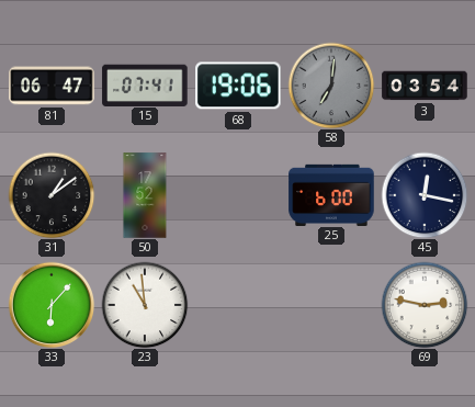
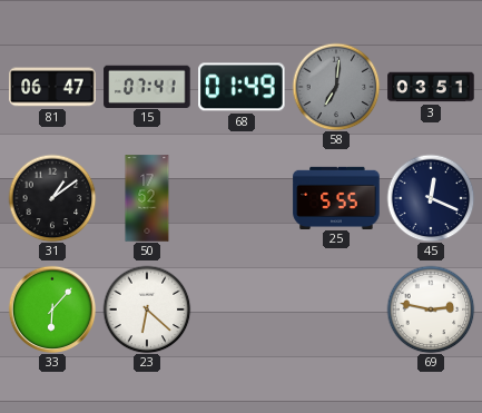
68: 19:06 -> 01:49 (242, 87)
3: 03:54 -> 03:51 (431, 87)
25: 6:00 -> 5:55 (336, 197)
45: 12:17 -> 12:19 (431, 198)
23: 10:59 -> 6:22 (147, 309)
